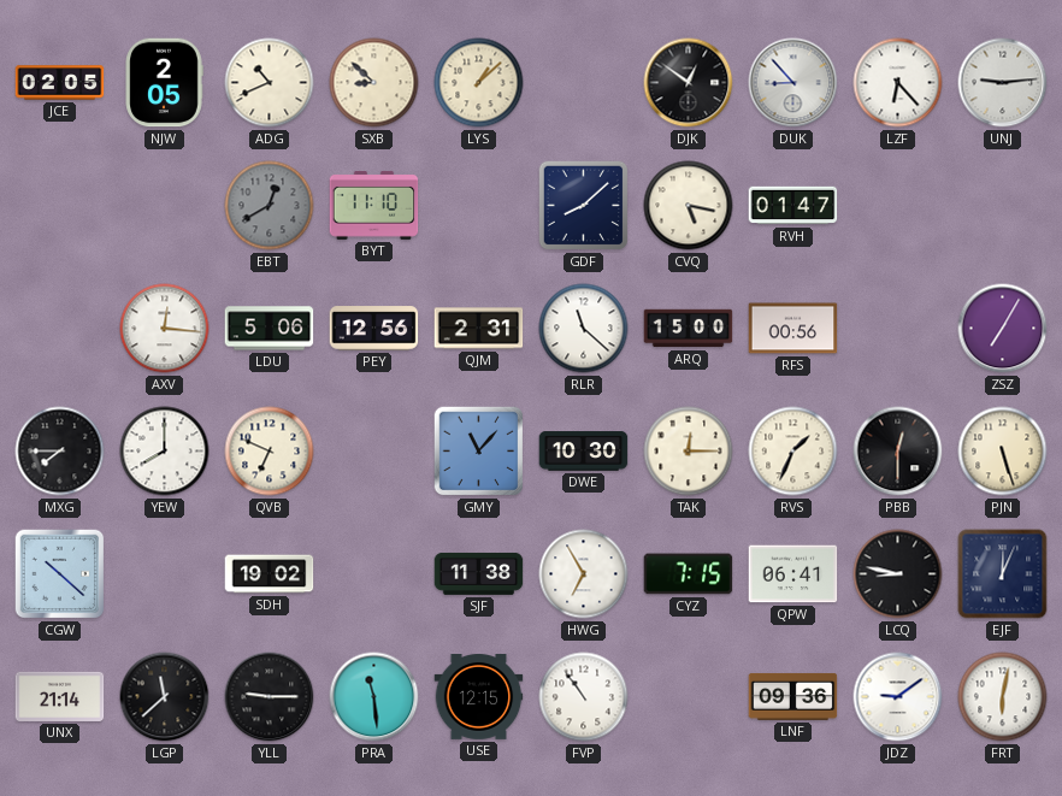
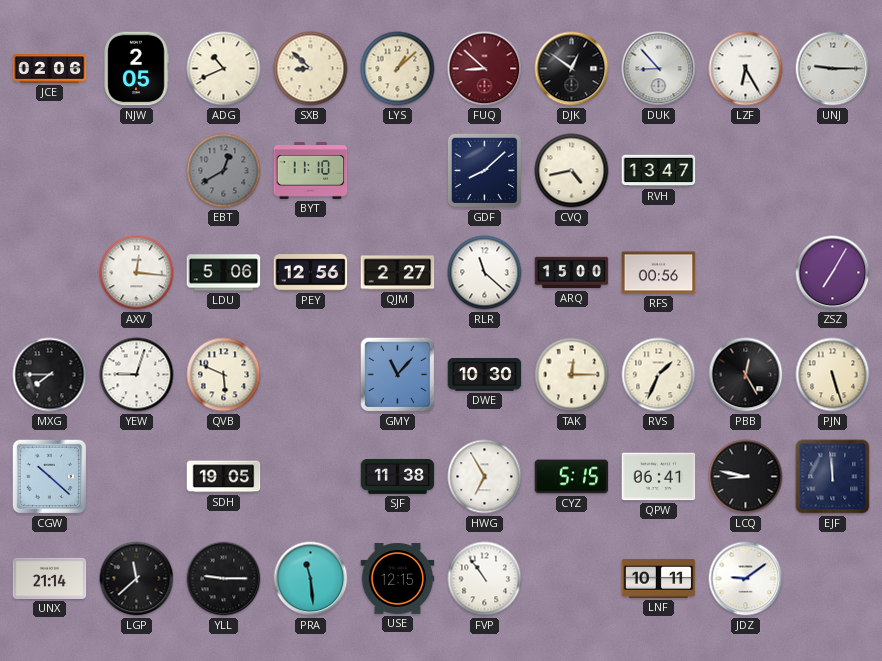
JCE: 02:05 -> 02:06 (50, 69)
FUQ: none -> 8:52 (485, 69)
LZF: 6:23 -> 6:25 (746, 69)
UNJ: 9:14 -> 9:15 (833, 69)
CVQ: 5:17 -> 4:43 (572, 171)
RVH: 01:47 -> 13:47 (659, 171)
QJM: 2:31 -> 2:27 (398, 273)
YEW: 8:00 -> 9:03 (137, 375)
QVB: 6:49 -> 5:49 (224, 375)
PBB: 12:30 -> 12:25 (746, 375)
SDH: 19:02 -> 19:05 (224, 477)
CYZ: 7:15 -> 5:15 (572, 477)
EJF: 12:04 -> 11:59 (833, 477)
LNF: 09:36 -> 10:11 (659, 578)
FRT: 6:02 -> none (1003, 697)
